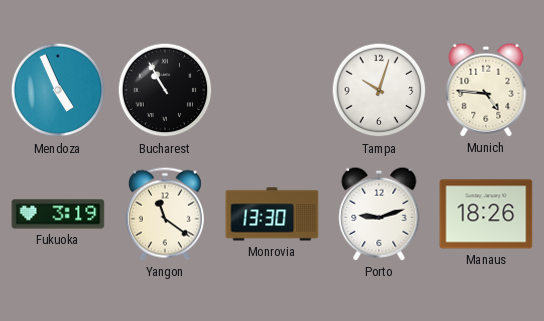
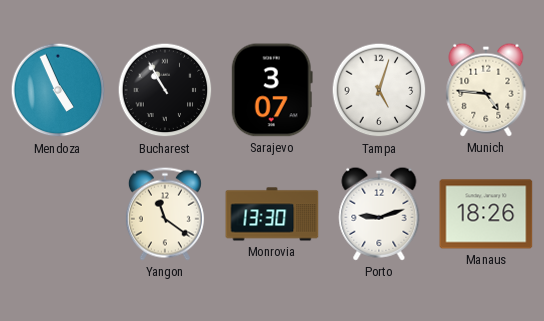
Sarajevo: none -> 3:07 (272, 90)
Tampa: 10:03 -> 5:03 (379, 90)
Fukuoka: 3:19 -> none (58, 214)
